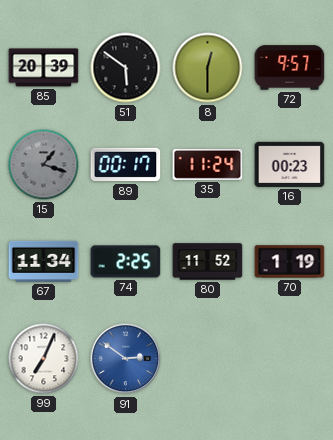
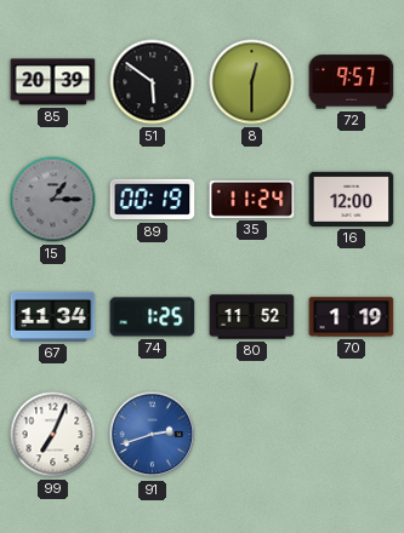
15: 1:18 -> 1:15 (53, 200)
89: 00:17 -> 00:19 (153, 200)
16: 00:23 -> 12:00 (352, 199)
74: 2:25 -> 1:25 (153, 317)
91: 2:51 -> 2:42 (153, 435)
